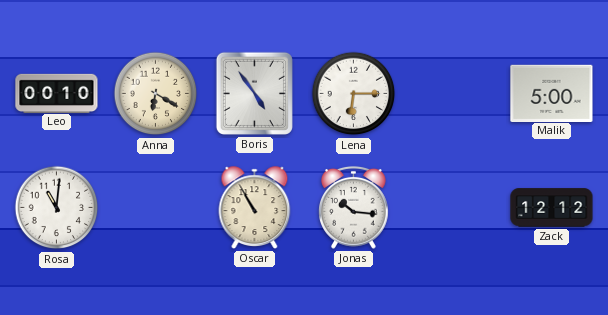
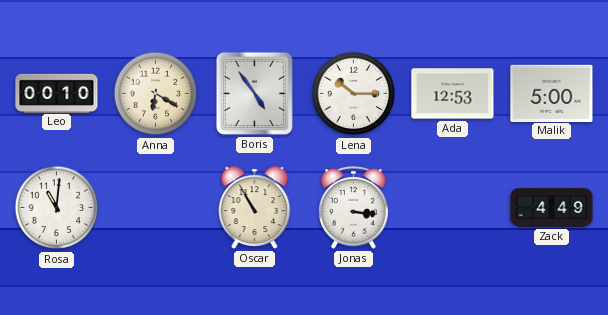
Lena: 6:15 -> 10:15 (354, 94)
Ada: none -> 12:53 (453, 94)
Jonas: 10:16 -> 3:16 (354, 207)
Zack: 12:12 -> 4:49 (552, 208)
